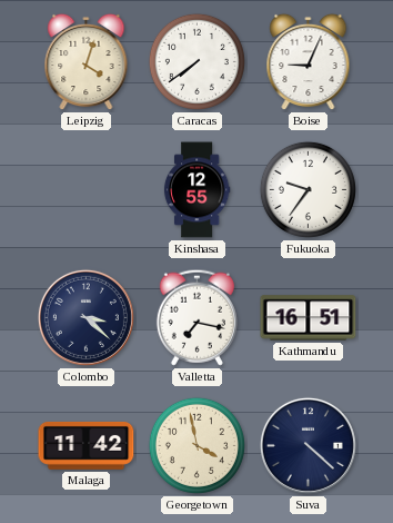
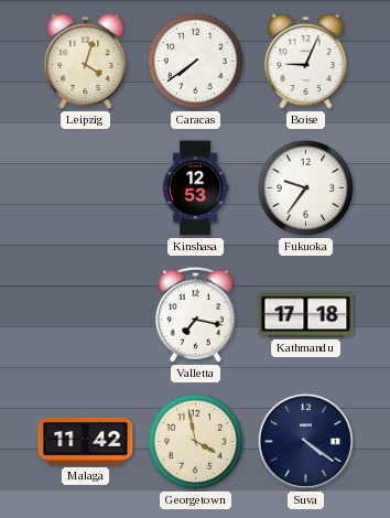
Kinshasa: 12:55 -> 12:53 (195, 188)
Colombo: 3:22 -> none (85, 317)
Kathmandu: 16:51 -> 17:18 (306, 315)
Suva: 4:22 -> 4:21 (305, 441)
